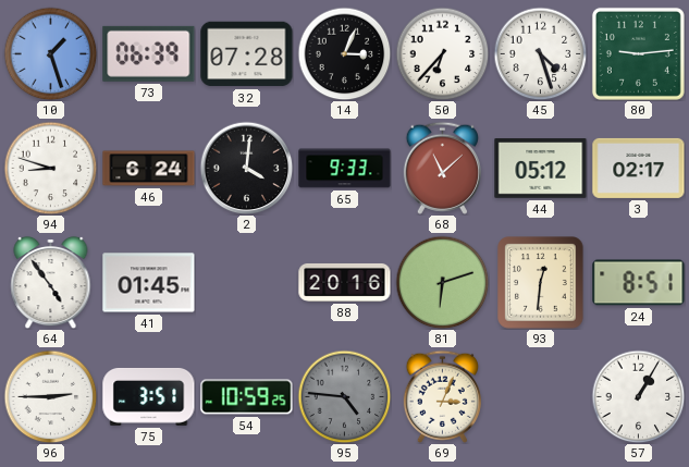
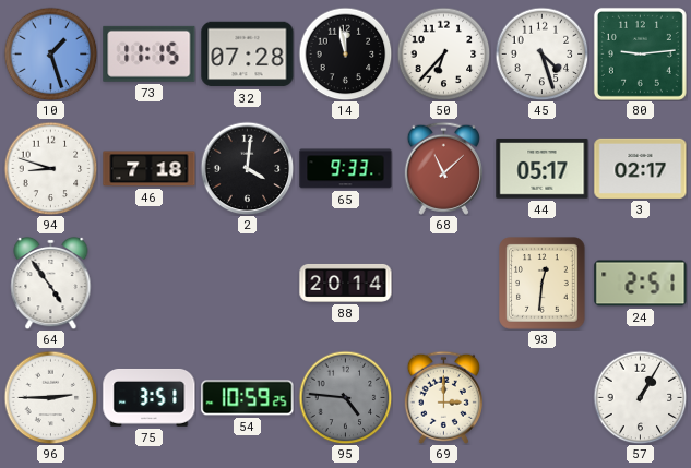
73: 06:39 -> 11:15 (150, 53)
14: 3:04 -> 11:58 (345, 53)
46: 6:24 -> 7:18 (150, 169)
44: 05:12 -> 05:17 (543, 169)
41: 01:45 -> none (149, 283)
88: 20:16 -> 20:14 (346, 283)
81: 6:12 -> none (442, 282)
24: 8:51 -> 2:51 (641, 284)
69: 3:04 -> 3:00 (443, 397)
